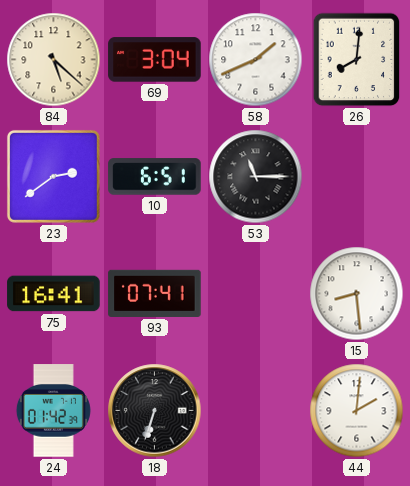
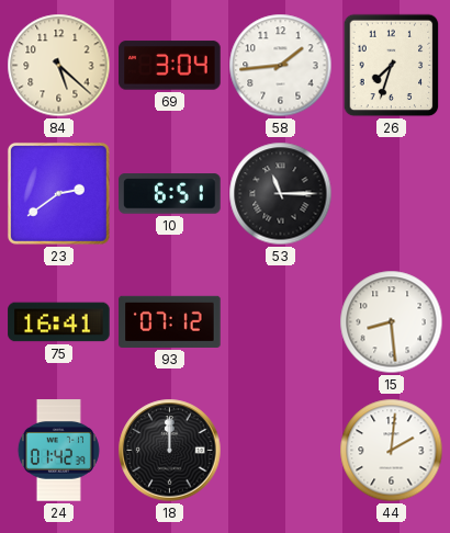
58: 1:41 -> 1:44 (281, 66)
26: 8:01 -> 7:33 (392, 66)
93: 07:41 -> 07:12 (170, 321)
18: 6:33 -> 12:00 (170, 451)
